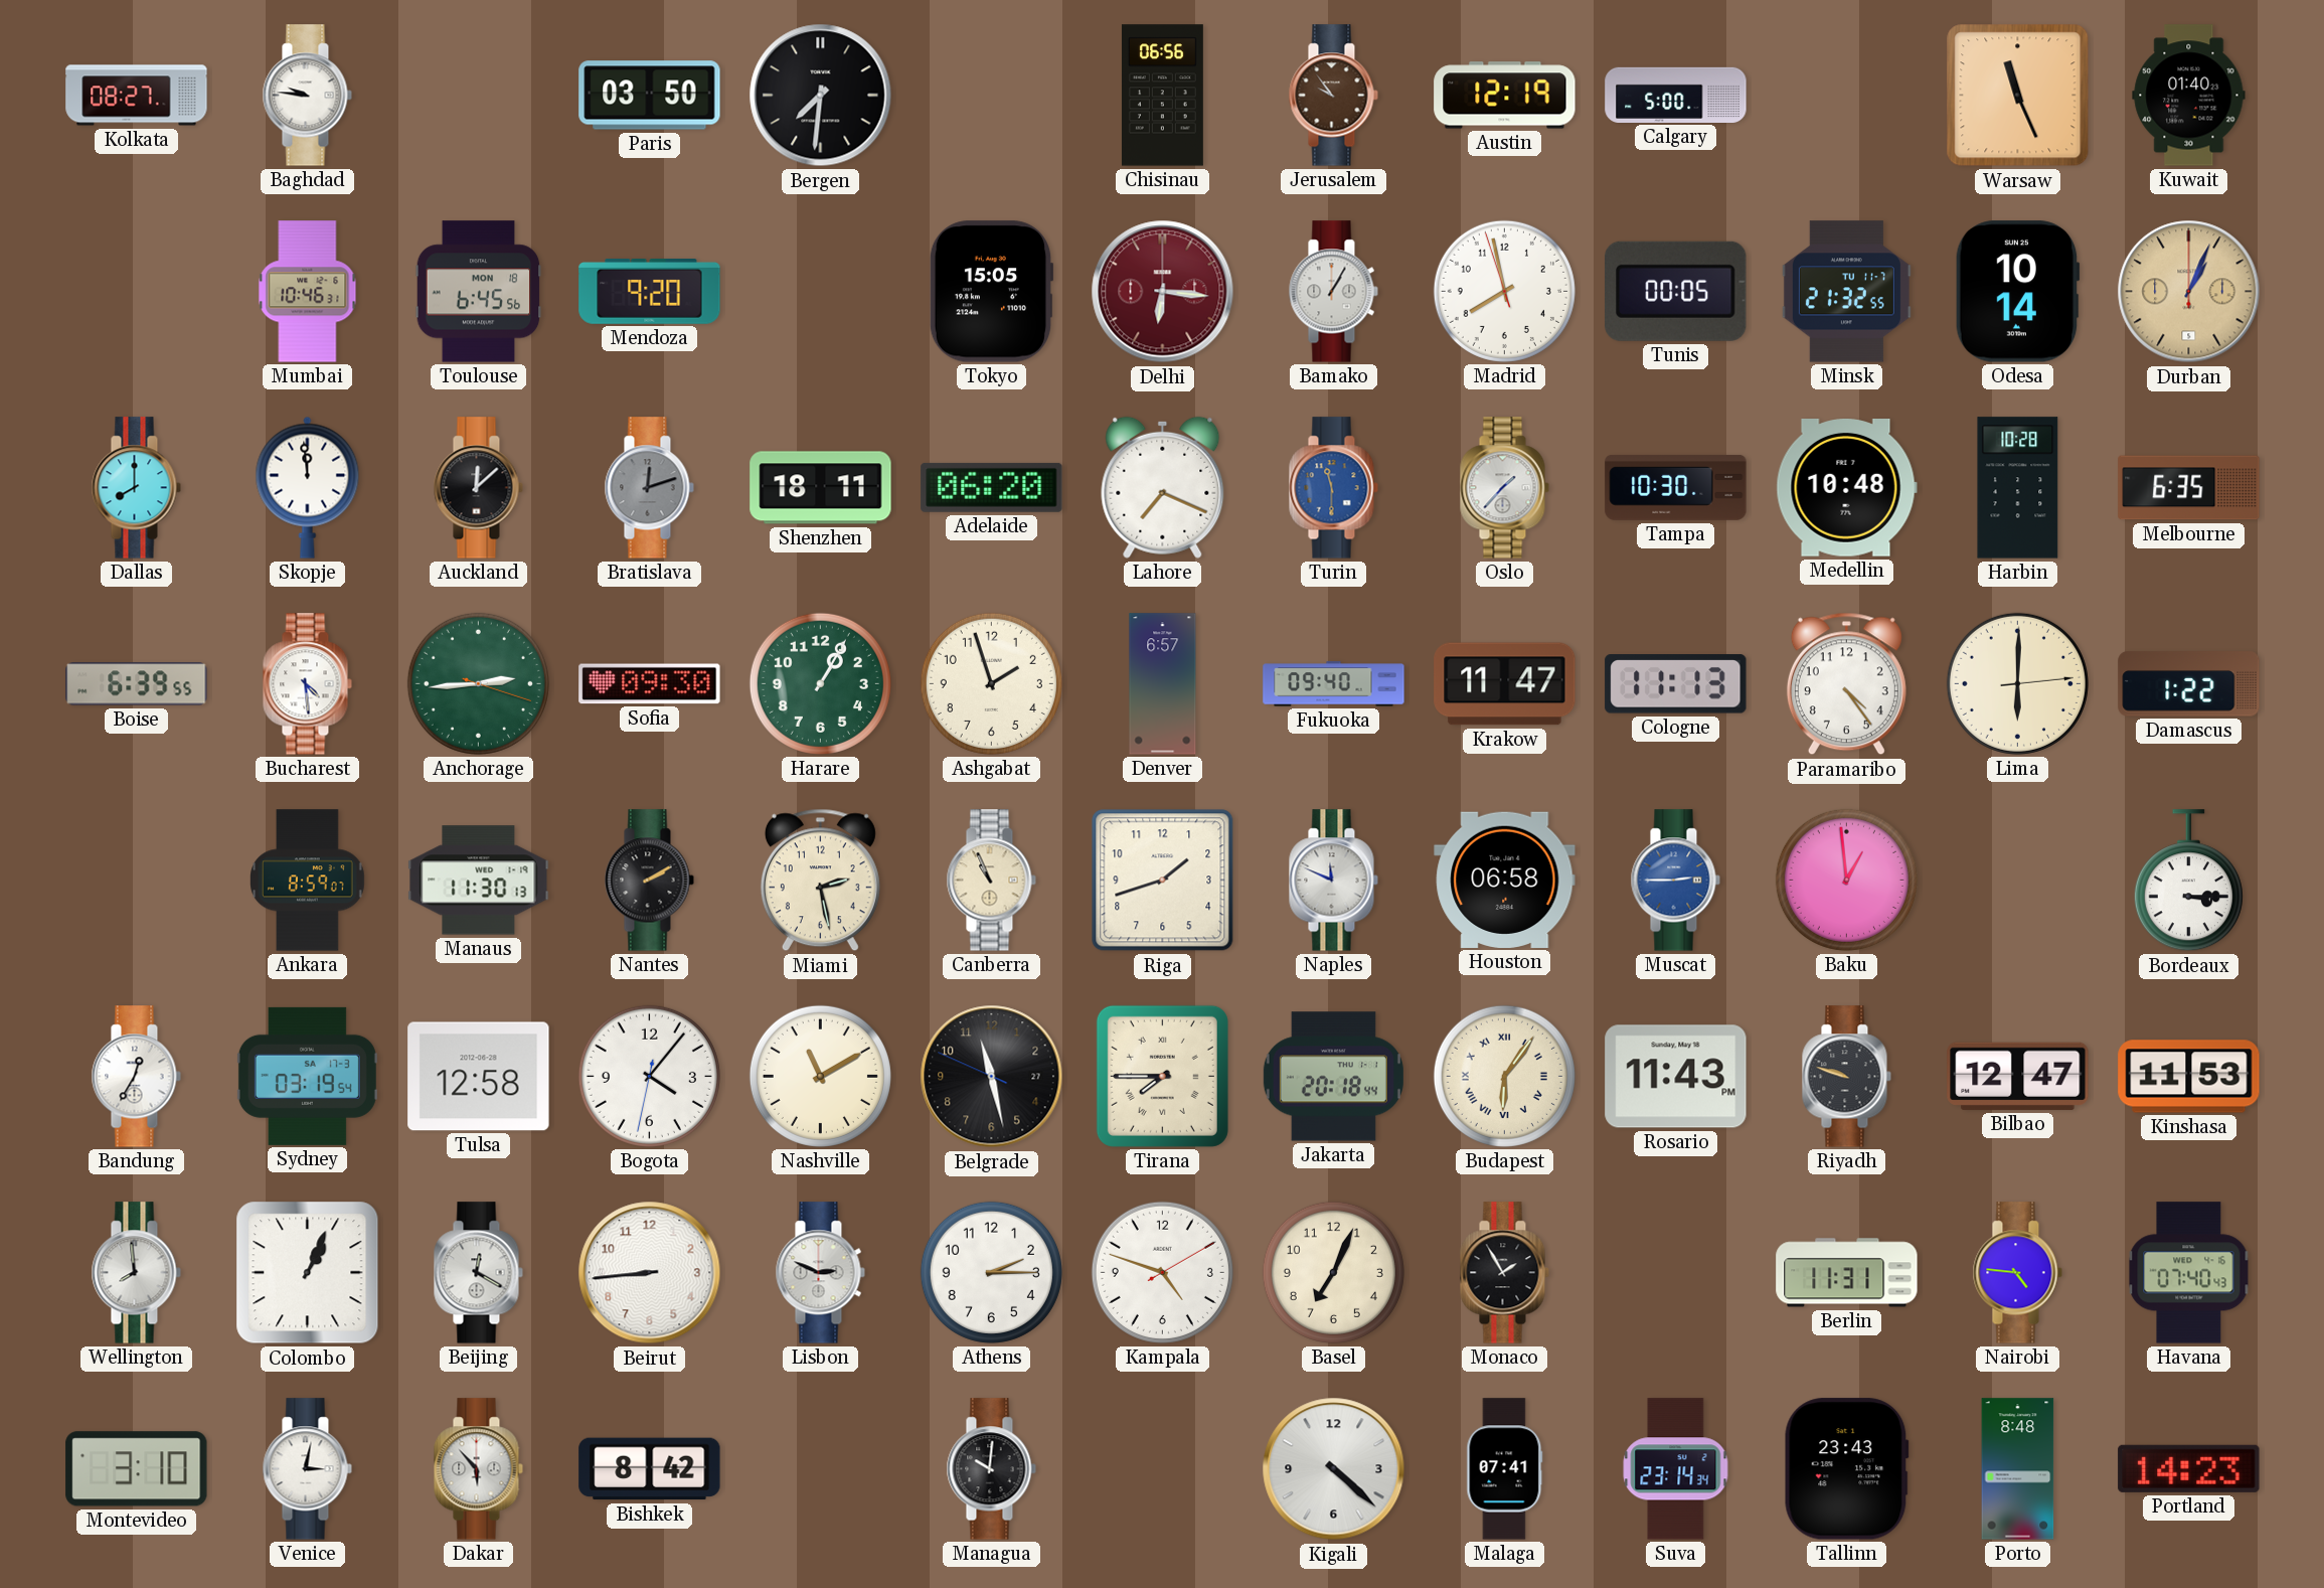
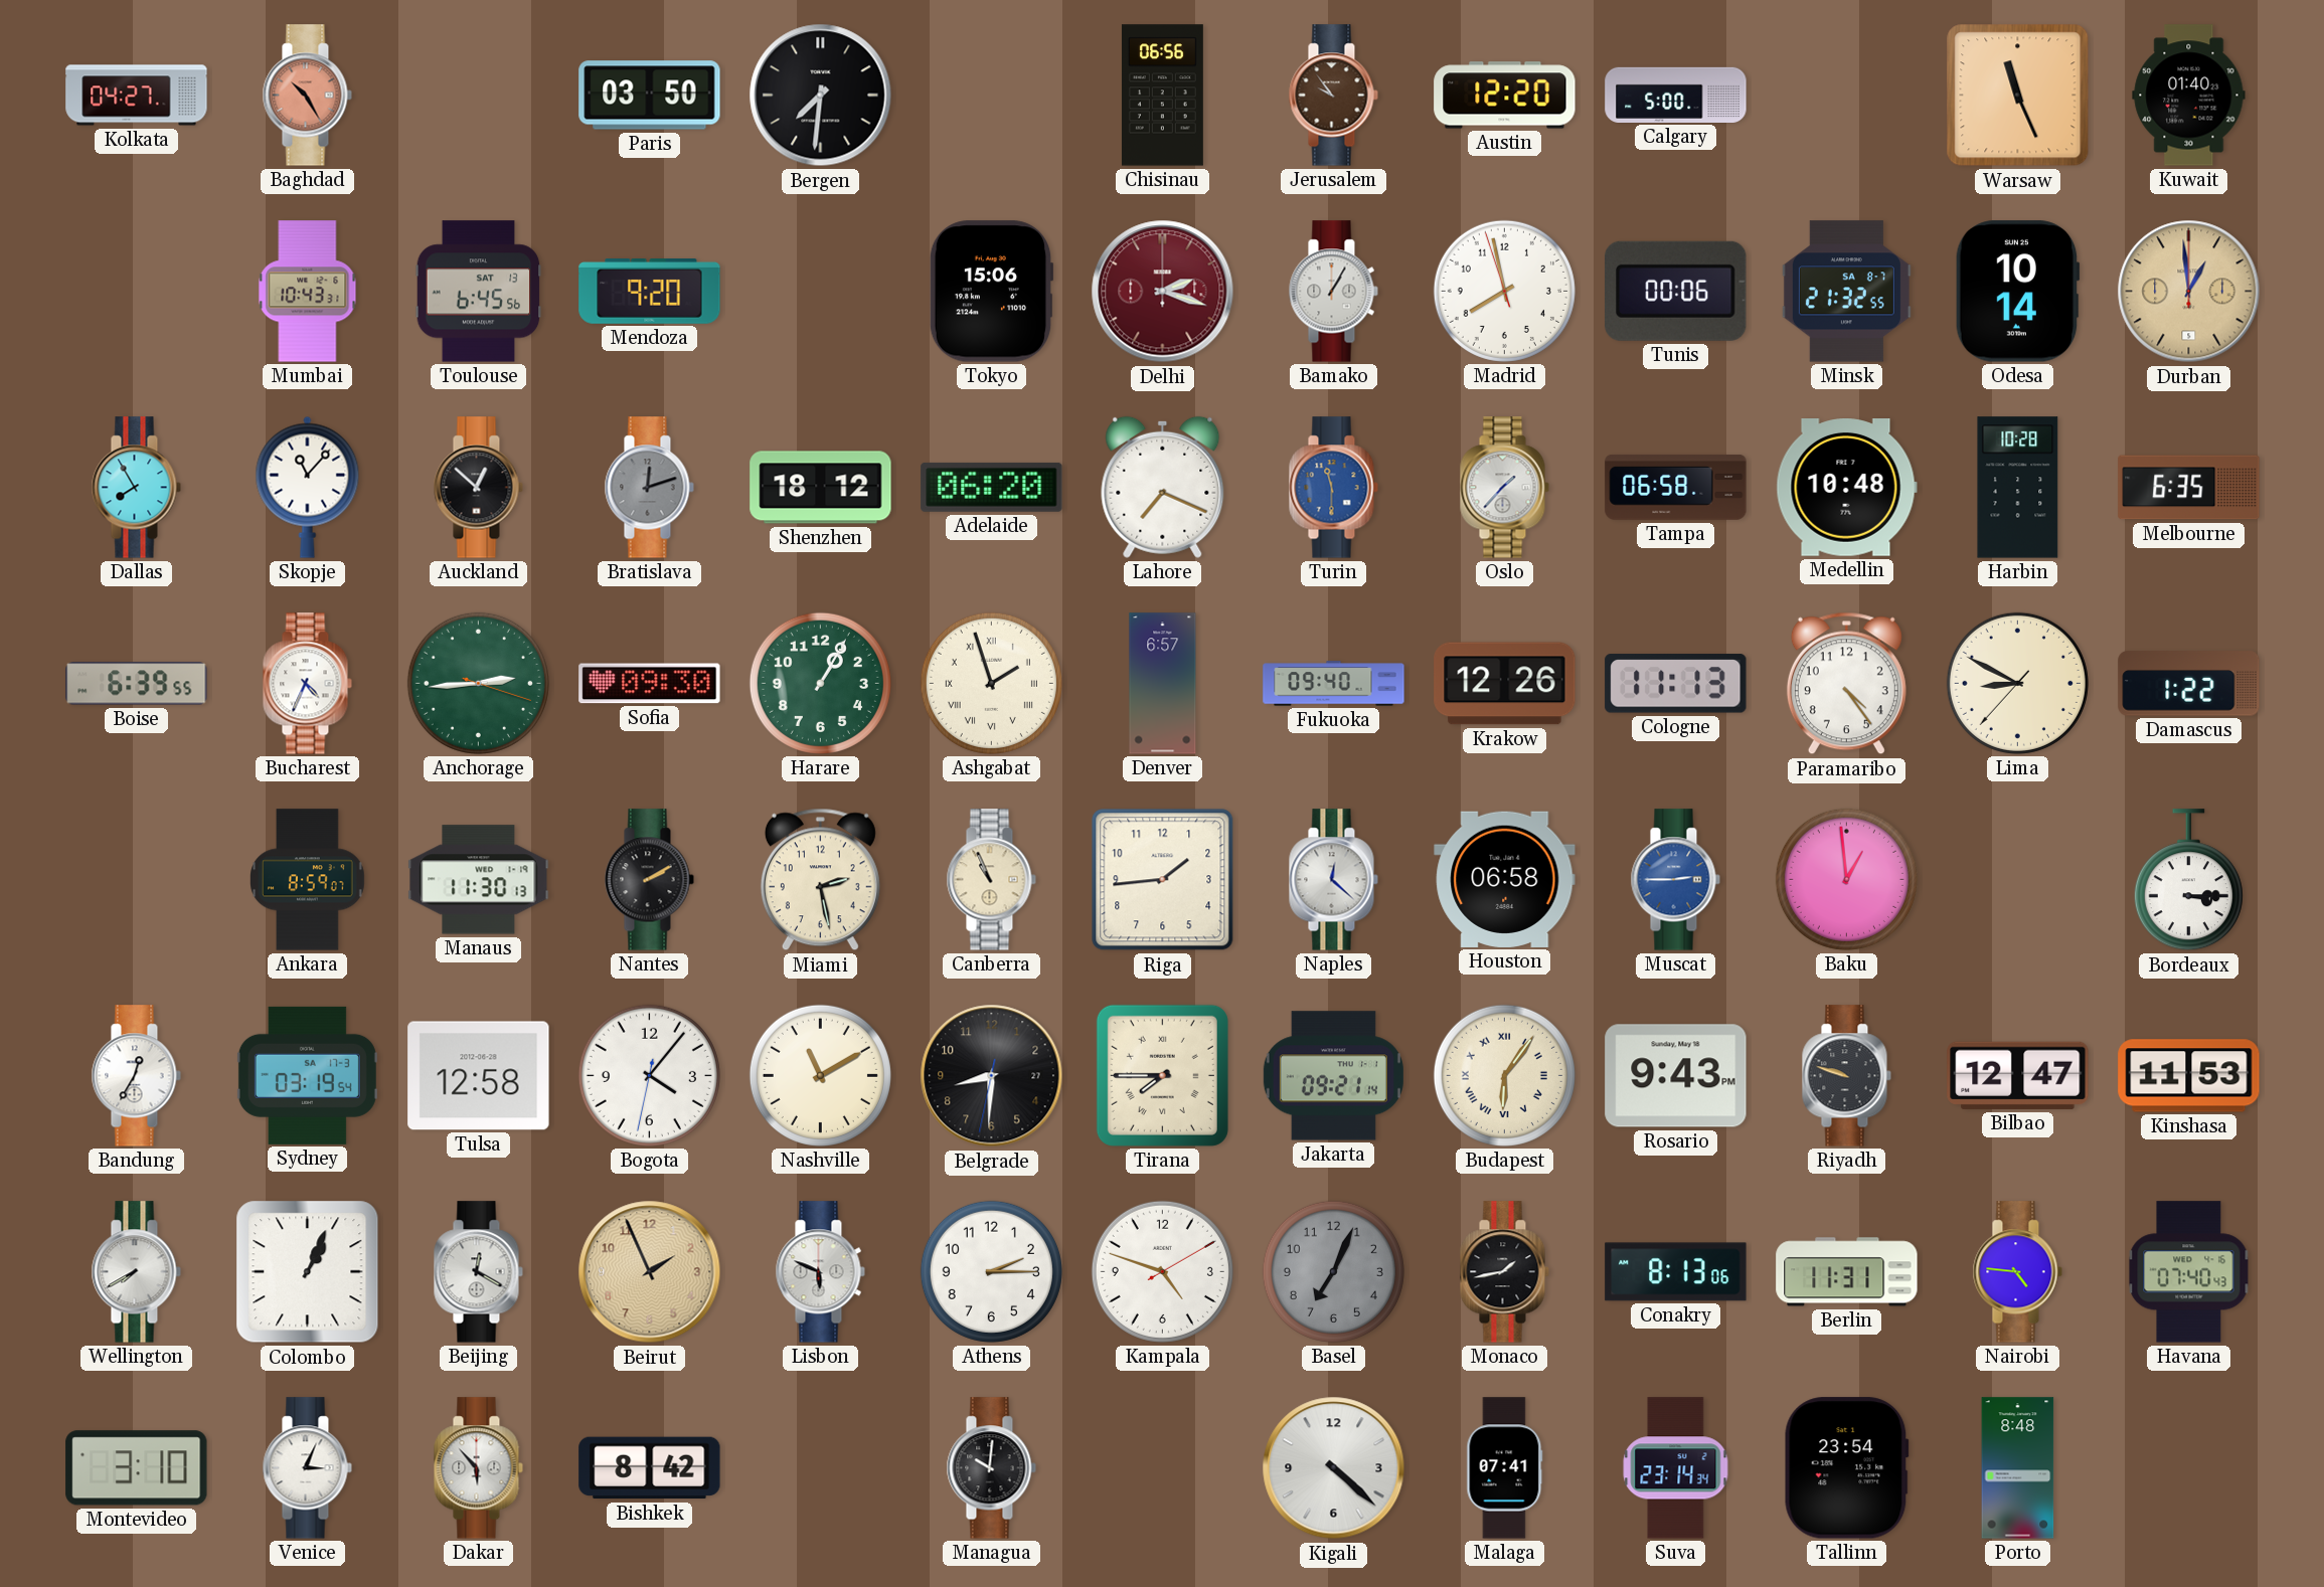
Kolkata: 08:27 -> 04:27 (137, 96)
Baghdad: 9:46 -> 10:25 (307, 96)
Baghdad dial: white -> salmon (307, 96)
Austin: 12:19 -> 12:20 (1505, 96)
Mumbai: 10:46 -> 10:43 (308, 292)
Toulouse date: MON 18 -> SAT 13 (479, 292)
Tokyo: 15:05 -> 15:06 (991, 292)
Delhi: 6:16 -> 2:18 (1163, 292)
Tunis: 00:05 -> 00:06 (1676, 291)
Minsk date: TU 11-7 -> SA 8-7 (1846, 292)
Durban: 1:04 -> 12:59 (2189, 292)
Dallas: 8:00 -> 7:55 (136, 488)
Skopje: 11:59 -> 11:07 (308, 487)
Auckland: 12:08 -> 12:52 (478, 488)
Shenzhen: 18:11 -> 18:12 (821, 488)
Tampa: 10:30 -> 06:58 (1676, 488)
Bucharest: 4:29 -> 4:34 (307, 684)
Ashgabat numerals: Arabic -> Roman (991, 683)
Krakow: 11:47 -> 12:26 (1505, 684)
Lima: 6:00 -> 8:49 (2017, 683)
Riga: 1:42 -> 1:44 (1163, 880)
Naples: 11:49 -> 12:22 (1333, 880)
Belgrade: 11:27 -> 8:30 (992, 1076)
Jakarta: 20:18 -> 09:21 (1333, 1076)
Rosario: 11:43 -> 9:43 (1676, 1076)
Wellington: 7:59 -> 7:40 (136, 1272)
Beirut: 8:44 -> 1:56 (650, 1272)
Beirut dial: white -> champagne (650, 1272)
Lisbon: 2:49 -> 5:49 (820, 1272)
Basel dial: cream -> grey (1333, 1271)
Monaco: 1:55 -> 1:43 (1504, 1272)
Conakry: none -> 8:13 (1676, 1272)
Venice: 3:02 -> 3:04 (307, 1468)
Tallinn: 23:43 -> 23:54 (1846, 1468)
Portland: 14:23 -> none (2189, 1468)
